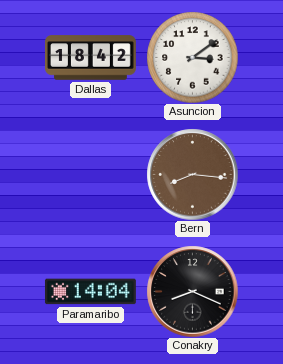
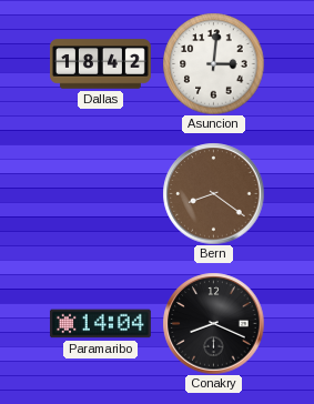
Asuncion: 3:09 -> 3:01 (213, 63)
Bern: 8:16 -> 8:21 (213, 193)
